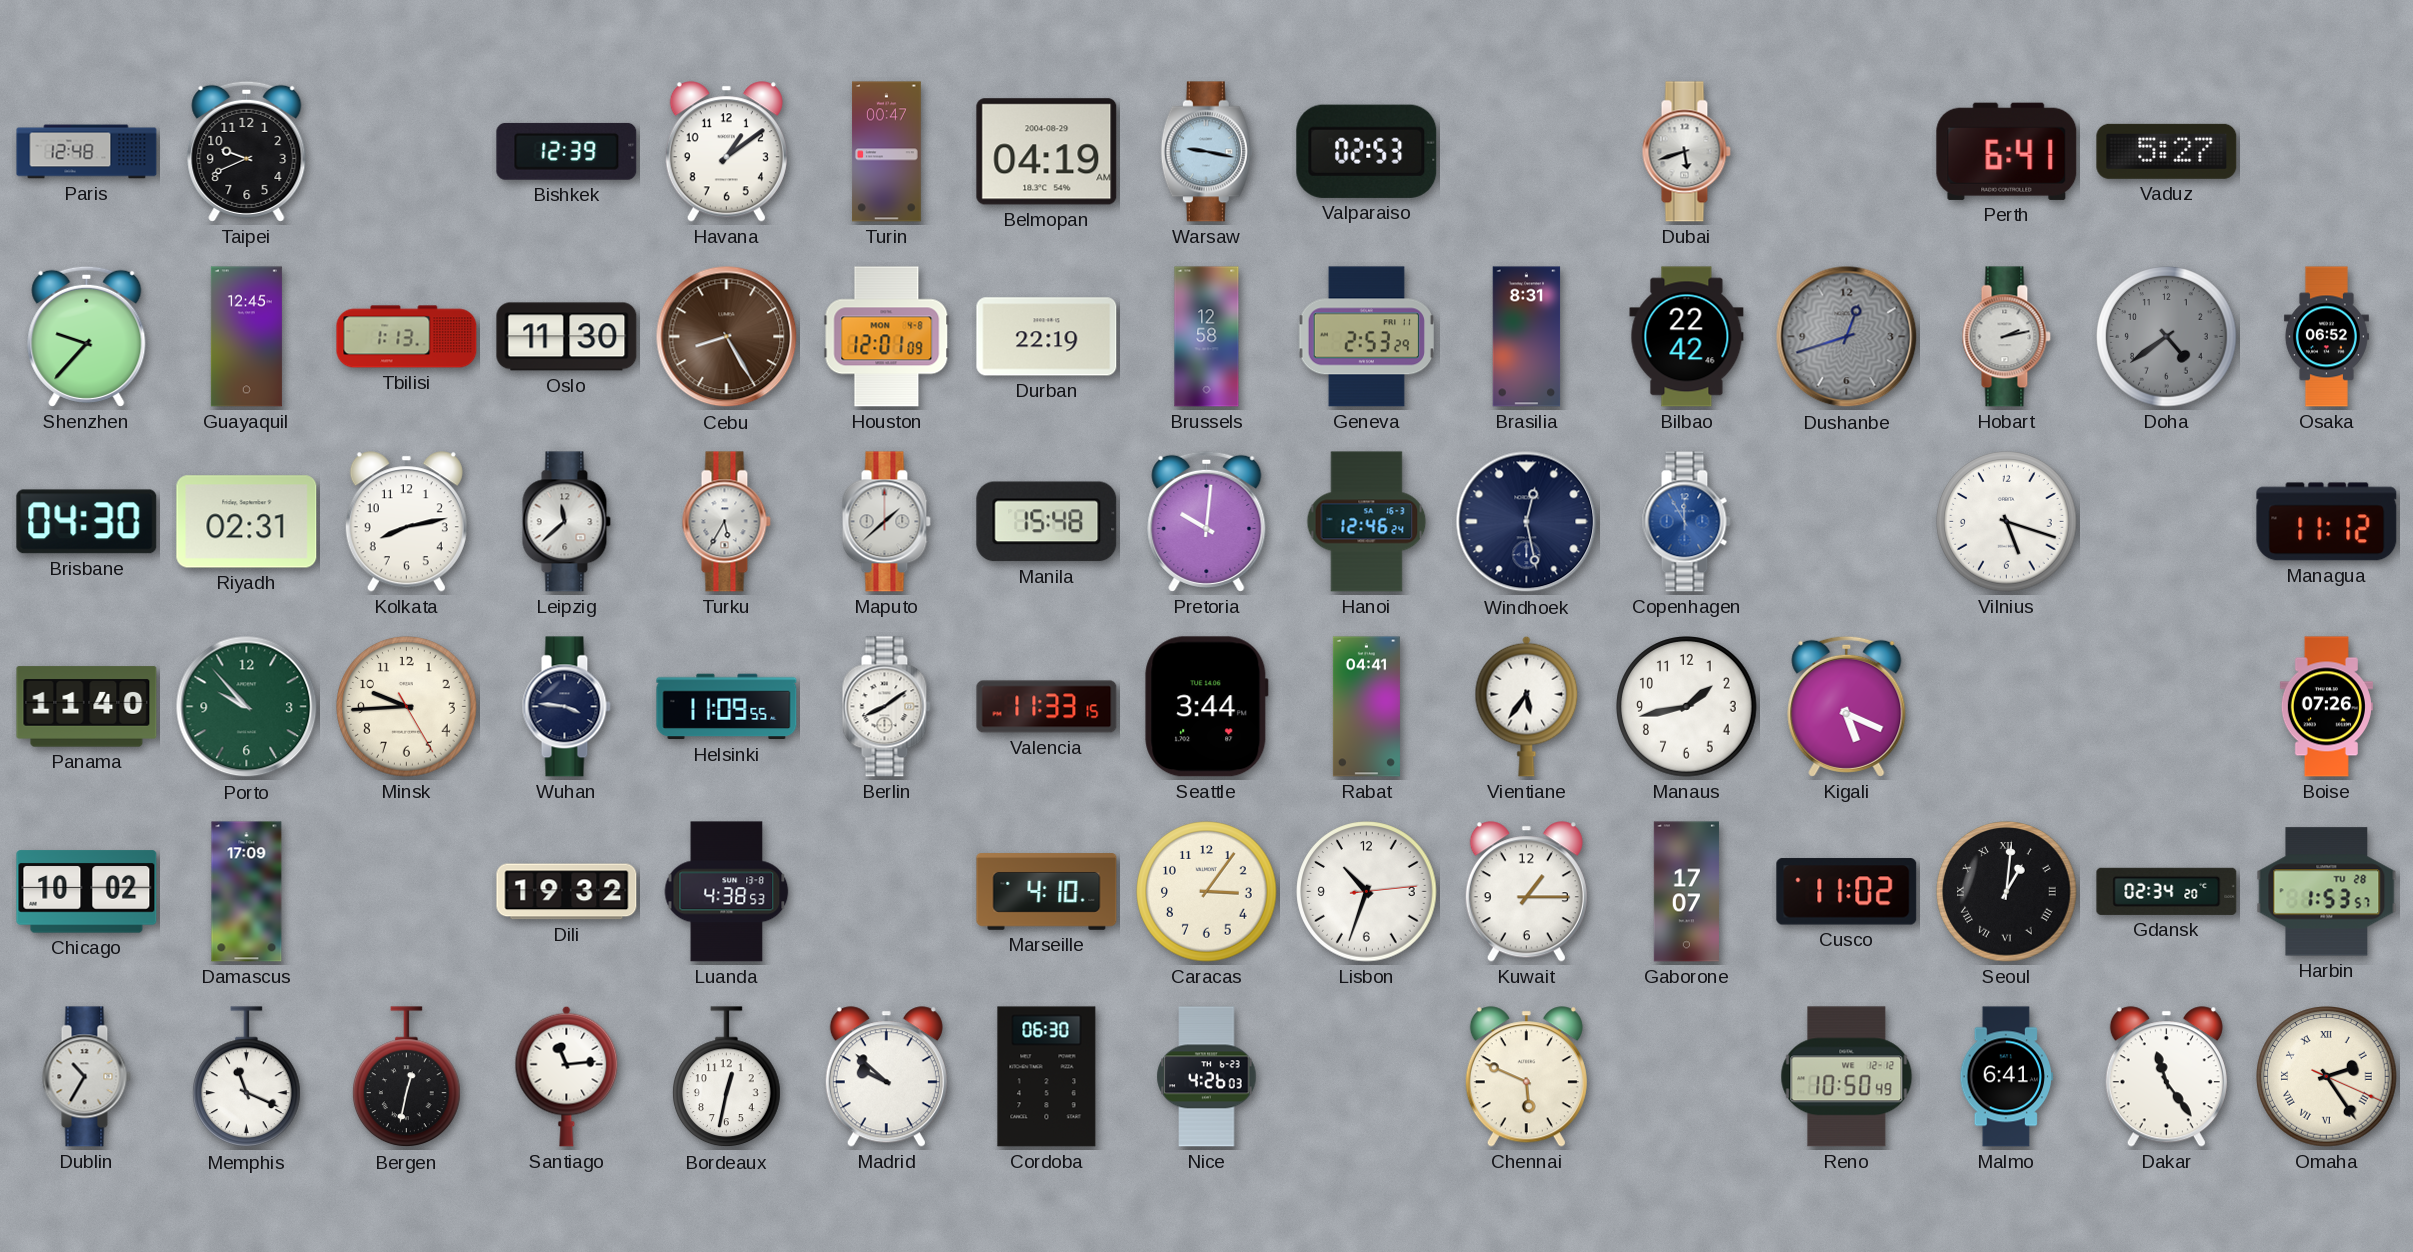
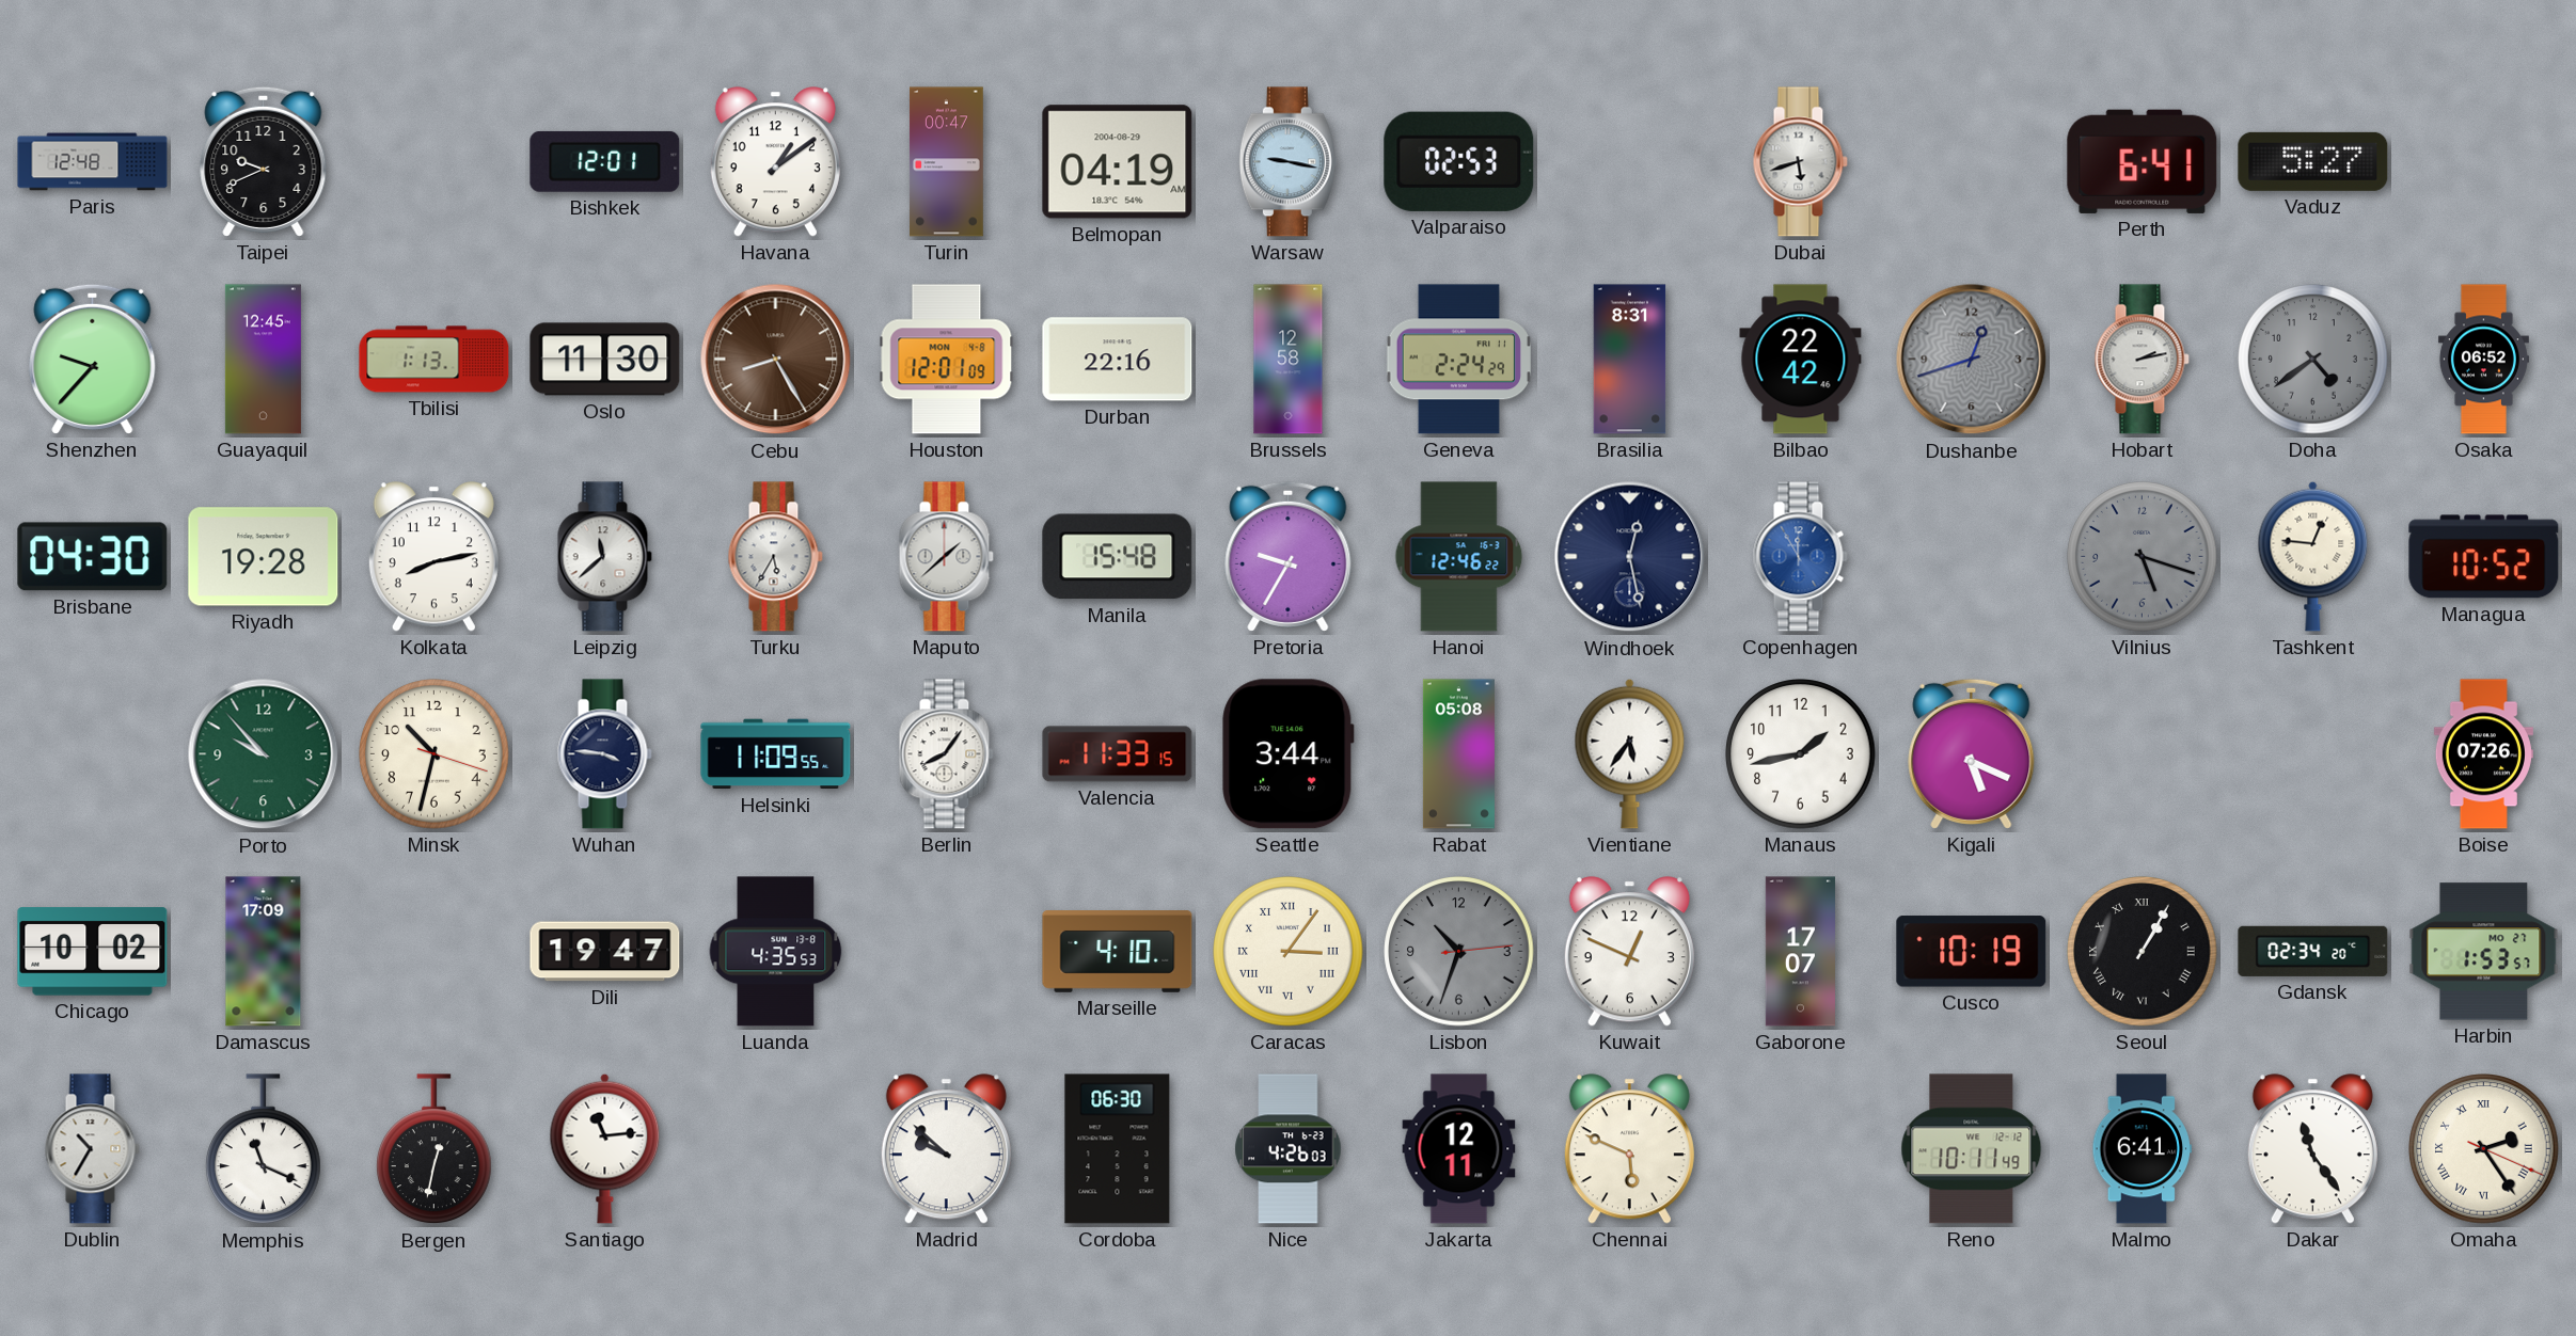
Bishkek: 12:39 -> 12:01 (605, 161)
Durban: 22:19 -> 22:16 (1118, 360)
Geneva: 2:53 -> 2:24 (1458, 360)
Riyadh: 02:31 -> 19:28 (264, 557)
Pretoria: 10:01 -> 9:35 (1289, 556)
Hanoi: 12:46:24 -> 12:46:22 (1459, 557)
Vilnius dial: white -> grey (2143, 557)
Tashkent: none -> 12:46 (2313, 556)
Managua: 11:12 -> 10:52 (2484, 557)
Panama: 11:40 -> none (87, 707)
Minsk: 9:44 -> 10:32 (434, 754)
Berlin: 8:09 -> 8:06 (946, 754)
Rabat: 04:41 -> 05:08 (1458, 754)
Dili: 19:32 -> 19:47 (605, 952)
Luanda: 4:38 -> 4:35 (776, 952)
Caracas numerals: Arabic -> Roman (1289, 952)
Lisbon dial: white -> grey (1459, 952)
Kuwait: 1:15 -> 12:49 (1629, 952)
Cusco: 11:02 -> 10:19 (1972, 952)
Seoul: 1:01 -> 1:05 (2143, 952)
Harbin date: TU 28 -> MO 27 (2484, 952)
Bordeaux: 12:32 -> none (727, 1077)
Jakarta: none -> 12:11 (1459, 1149)
Reno: 10:50 -> 10:11 (1972, 1149)
